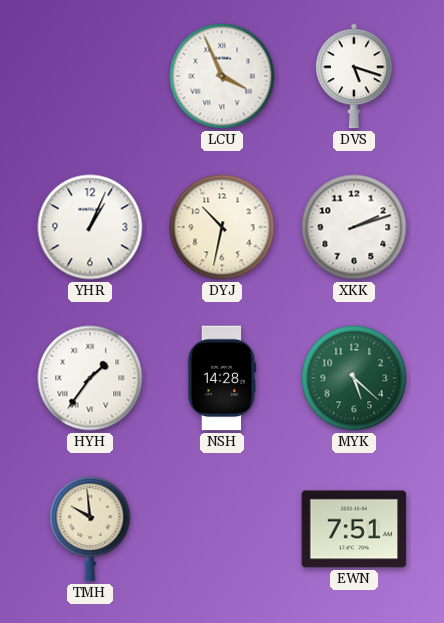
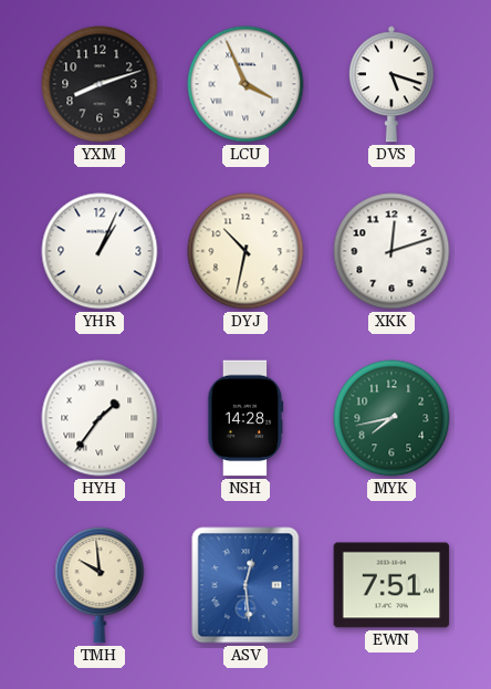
YXM: none -> 8:12 (100, 84)
XKK: 2:12 -> 12:12 (391, 251)
MYK: 5:22 -> 7:43 (391, 418)
ASV: none -> 12:29 (245, 585)
